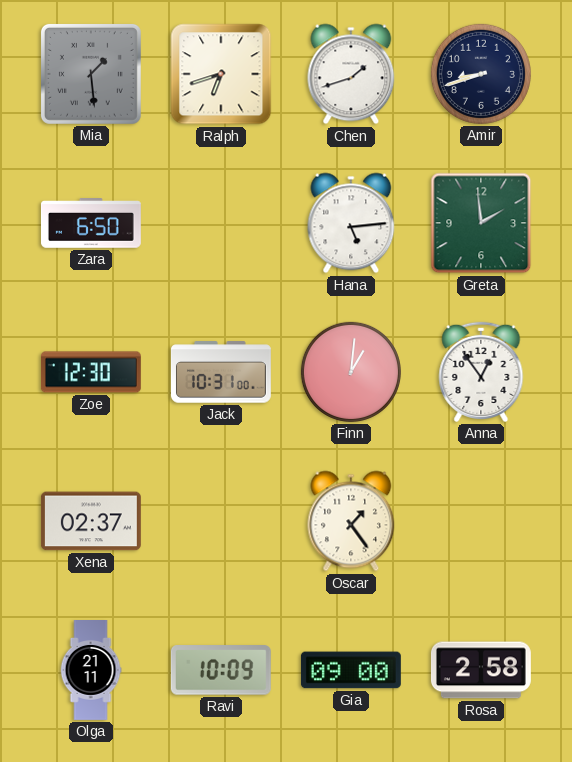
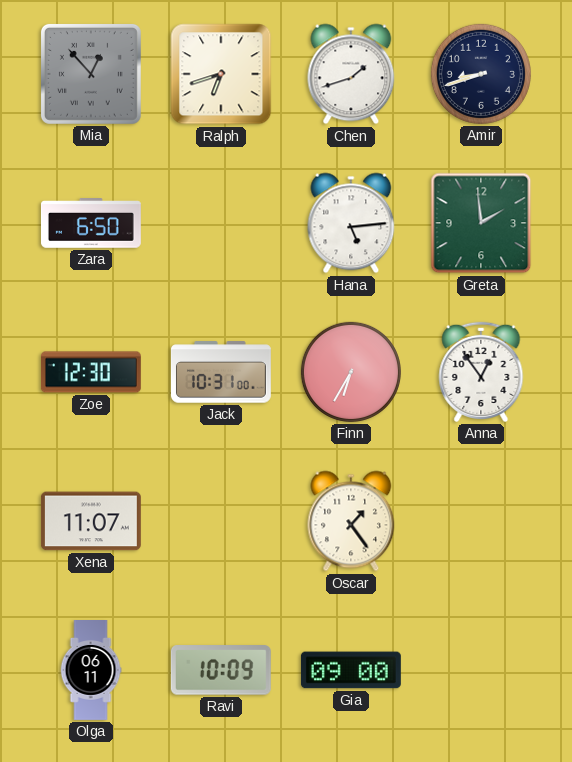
Mia: 1:29 -> 12:53 (91, 74)
Finn: 1:01 -> 6:35 (351, 372)
Xena: 02:37 -> 11:07 (91, 521)
Olga: 21:11 -> 06:11 (91, 671)
Rosa: 2:58 -> none (481, 670)
